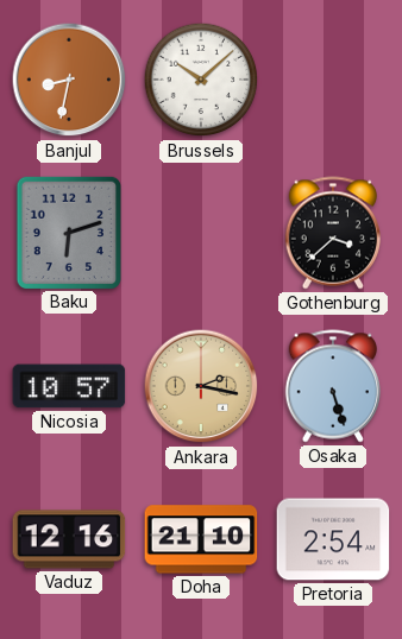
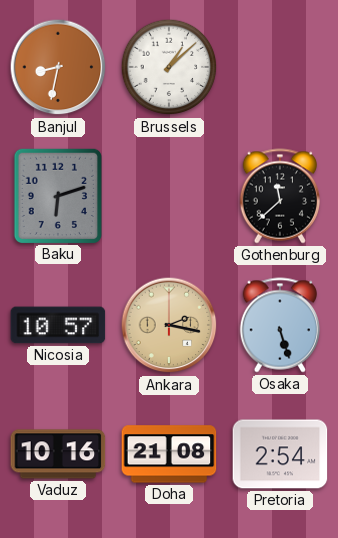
Brussels: 10:08 -> 1:08 (169, 67)
Gothenburg: 3:38 -> 11:38 (279, 196)
Vaduz: 12:16 -> 10:16 (58, 454)
Doha: 21:10 -> 21:08 (169, 454)
